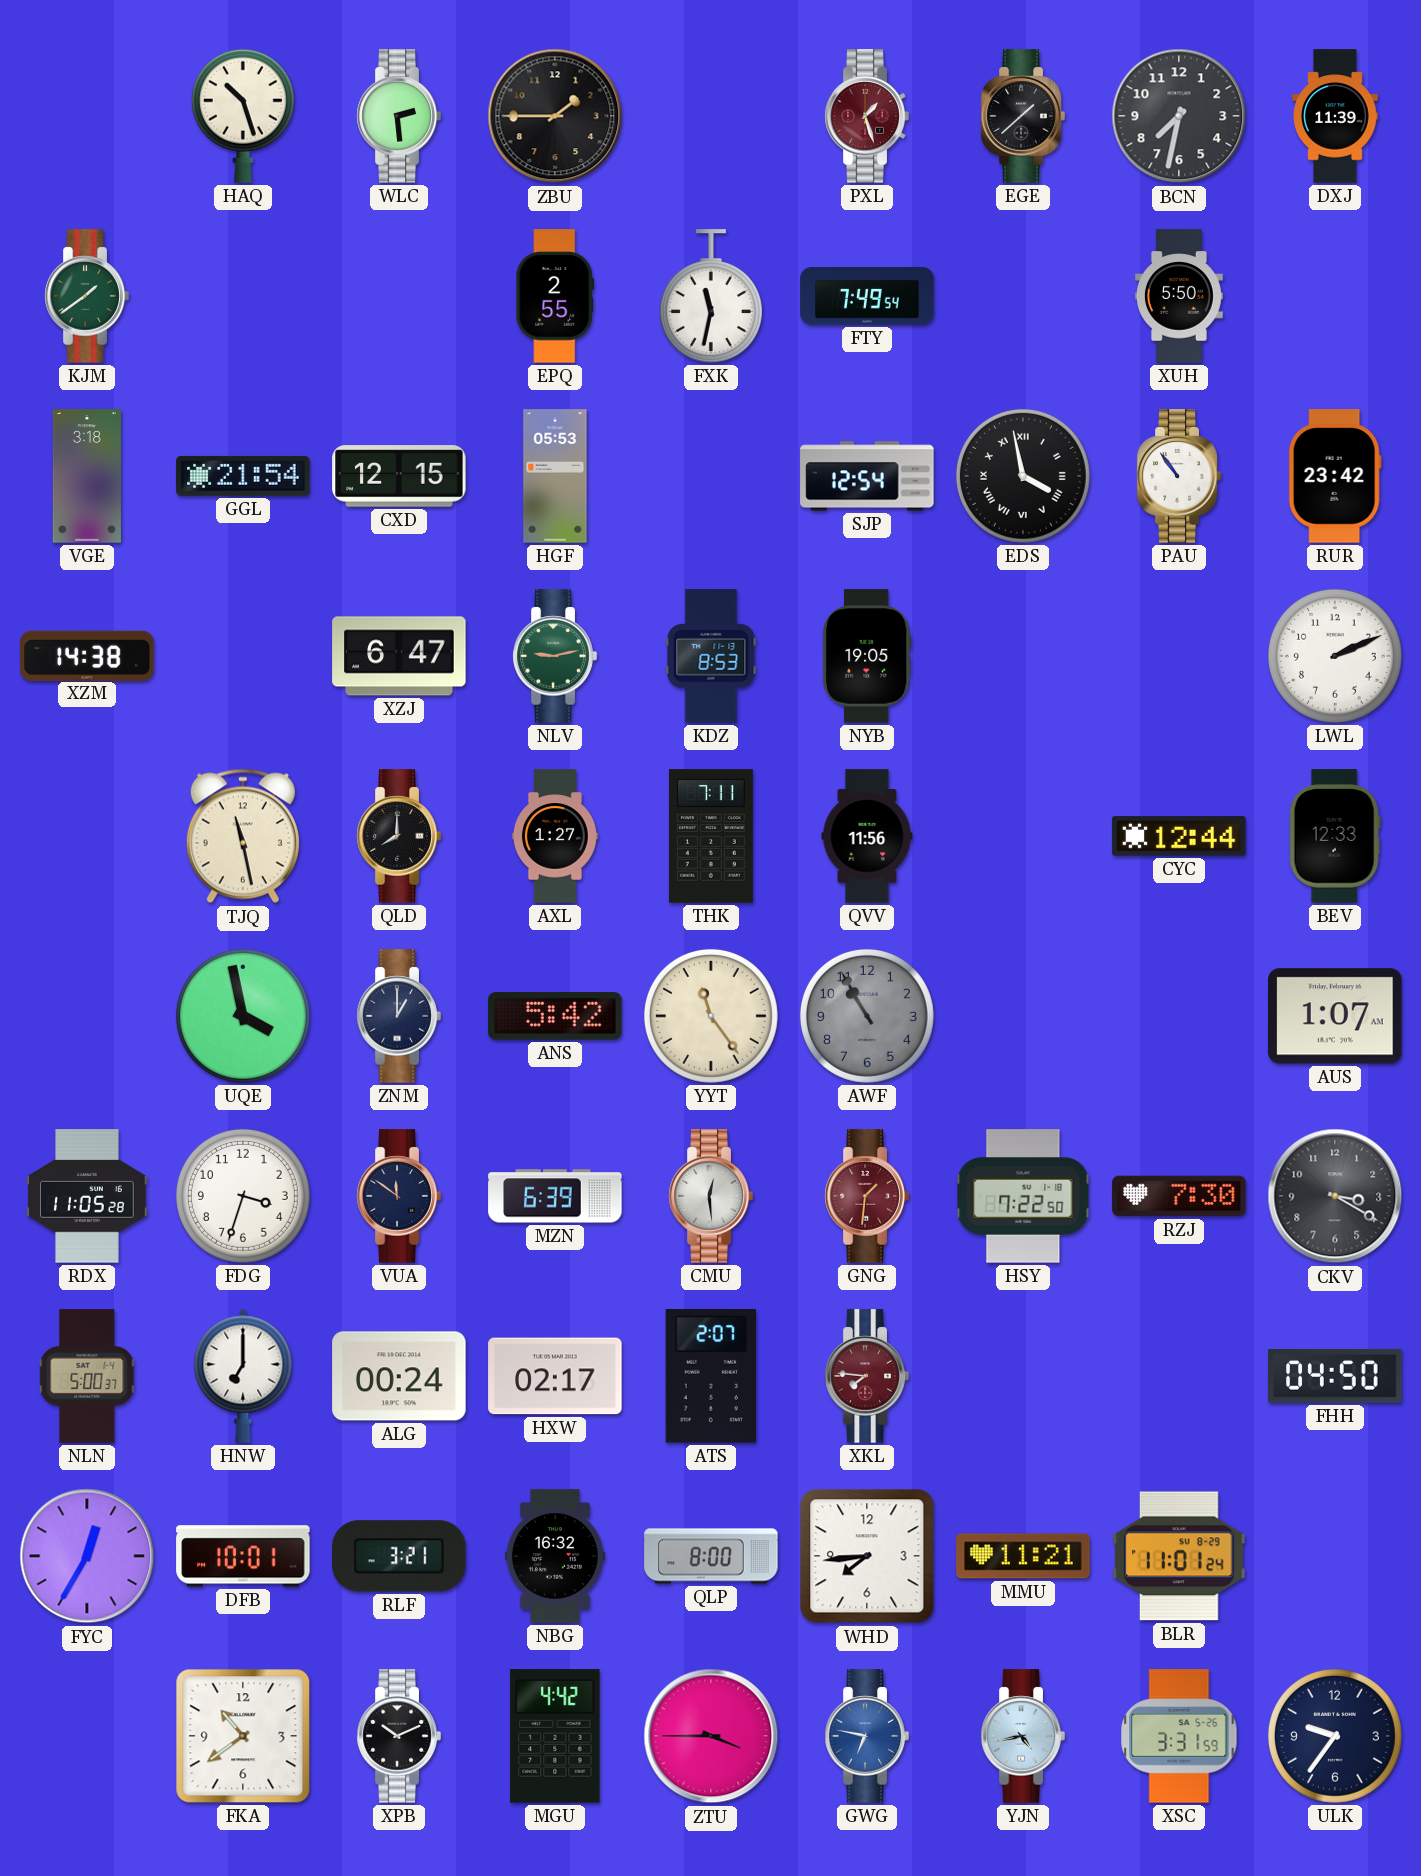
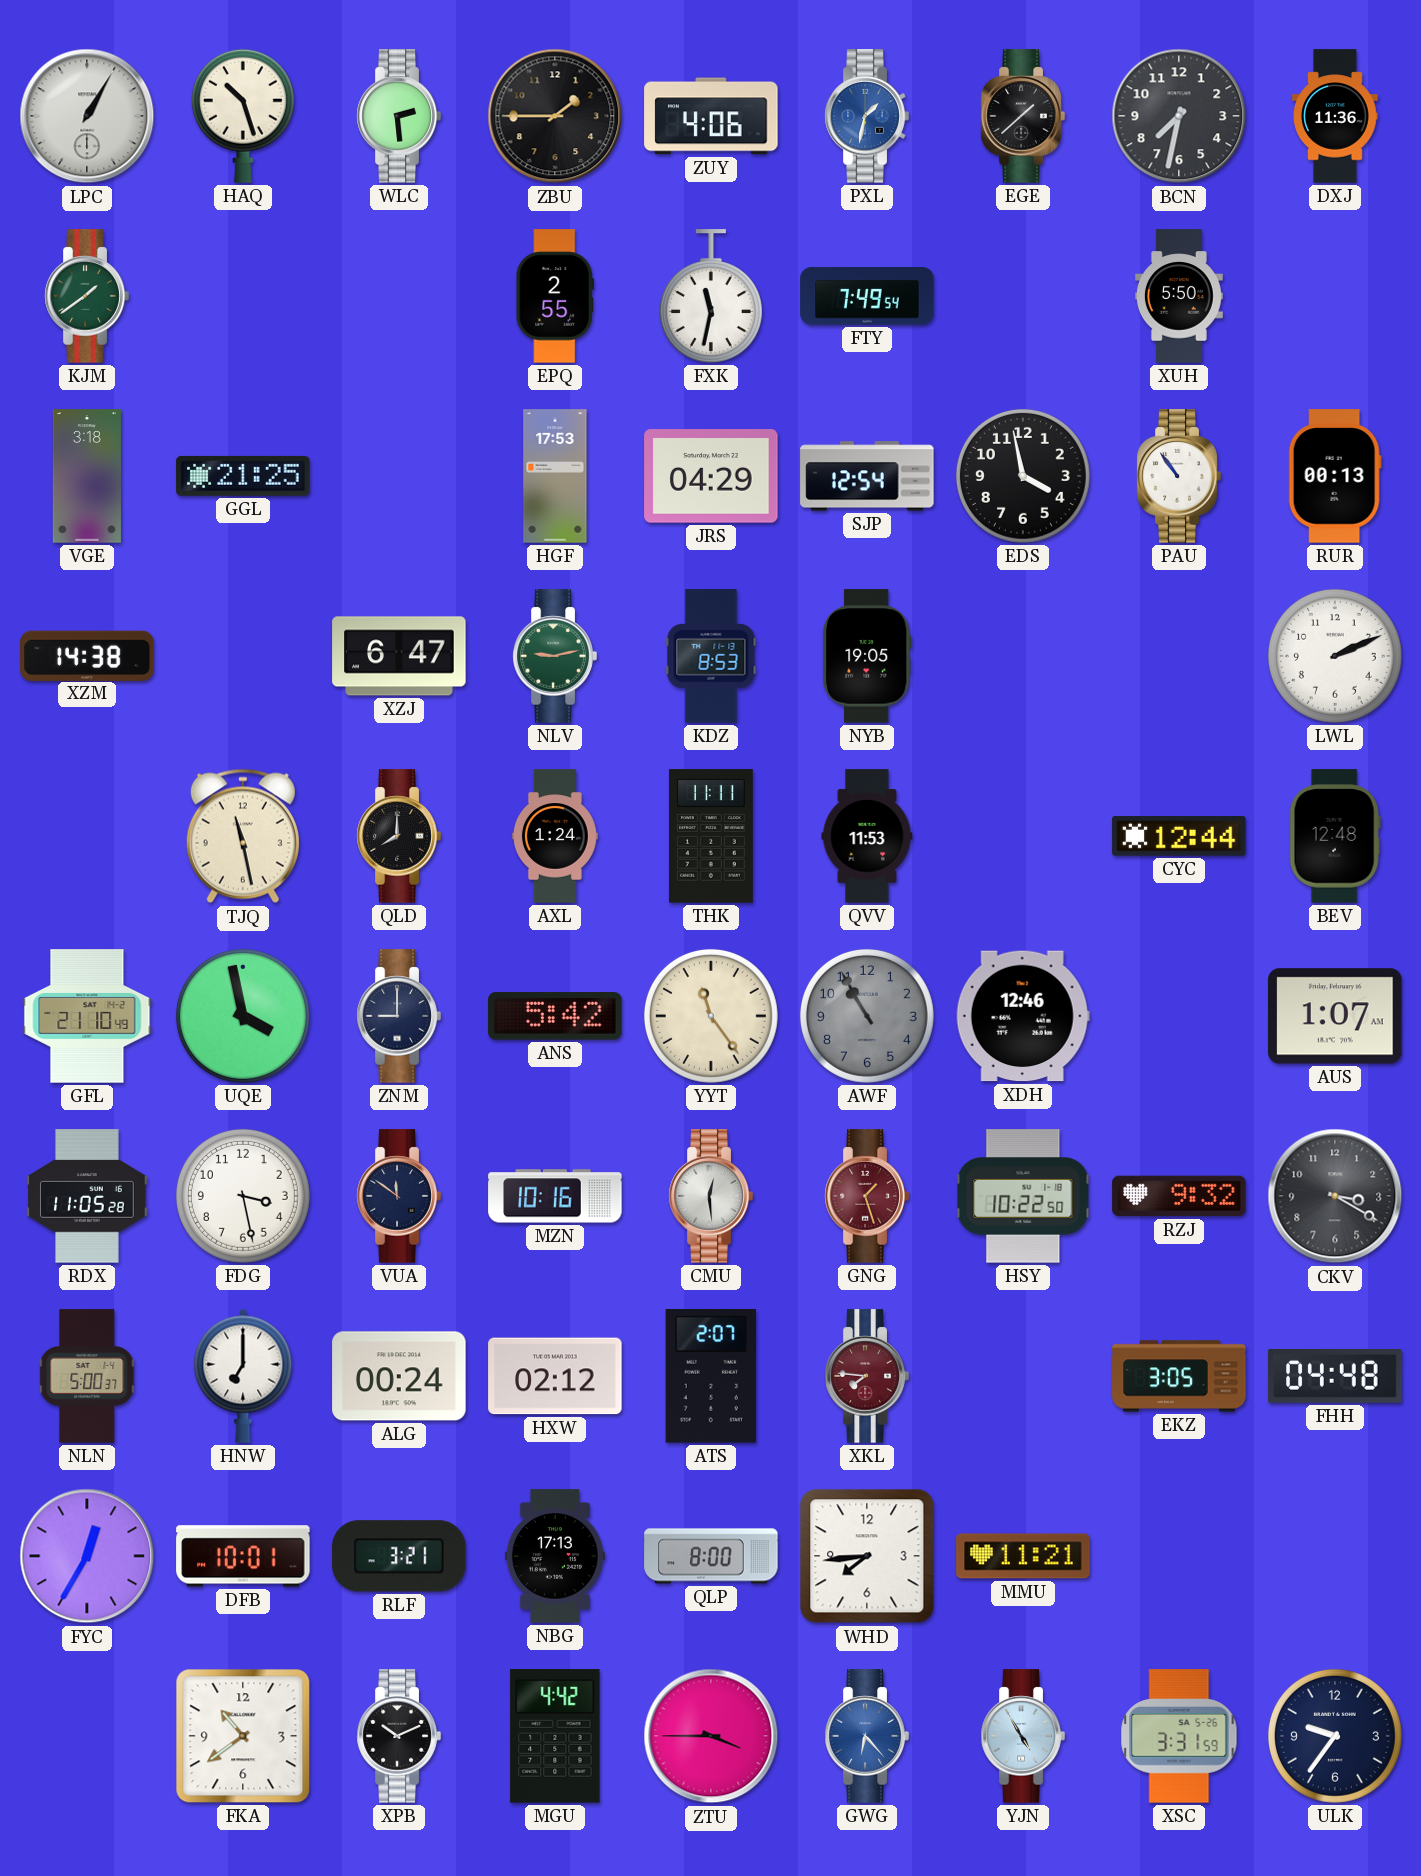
LPC: none -> 1:05 (87, 116)
ZUY: none -> 4:06 (711, 116)
PXL: 1:27 -> 1:32 (867, 116)
PXL dial: burgundy -> blue (867, 116)
DXJ: 11:39 -> 11:36 (1335, 116)
GGL: 21:54 -> 21:25 (243, 476)
CXD: 12:15 -> none (399, 476)
HGF: 05:53 -> 17:53 (555, 476)
JRS: none -> 04:29 (711, 476)
EDS numerals: Roman -> Arabic (1023, 476)
RUR: 23:42 -> 00:13 (1335, 476)
AXL: 1:27 -> 1:24 (555, 836)
THK: 7:11 -> 11:11 (711, 836)
QVV: 11:56 -> 11:53 (867, 836)
BEV: 12:33 -> 12:48 (1335, 836)
GFL: none -> 21:10 (87, 1016)
ZNM: 1:00 -> 9:00 (399, 1016)
XDH: none -> 12:46 (1023, 1016)
FDG: 3:33 -> 3:28 (243, 1196)
MZN: 6:39 -> 10:16 (555, 1196)
GNG: 1:31 -> 1:27 (867, 1196)
HSY: 7:22 -> 10:22 (1023, 1196)
RZJ: 7:30 -> 9:32 (1179, 1196)
HXW: 02:17 -> 02:12 (555, 1376)
EKZ: none -> 3:05 (1179, 1376)
FHH: 04:50 -> 04:48 (1335, 1376)
NBG: 16:32 -> 17:13 (555, 1556)
BLR: 11:01 -> none (1179, 1556)
GWG: 6:47 -> 6:23 (867, 1736)
YJN: 4:43 -> 4:55 (1023, 1736)
